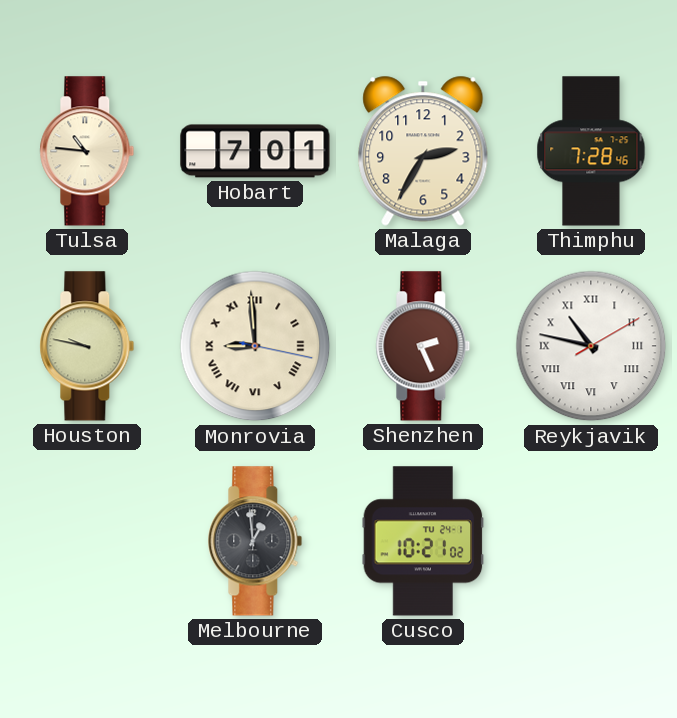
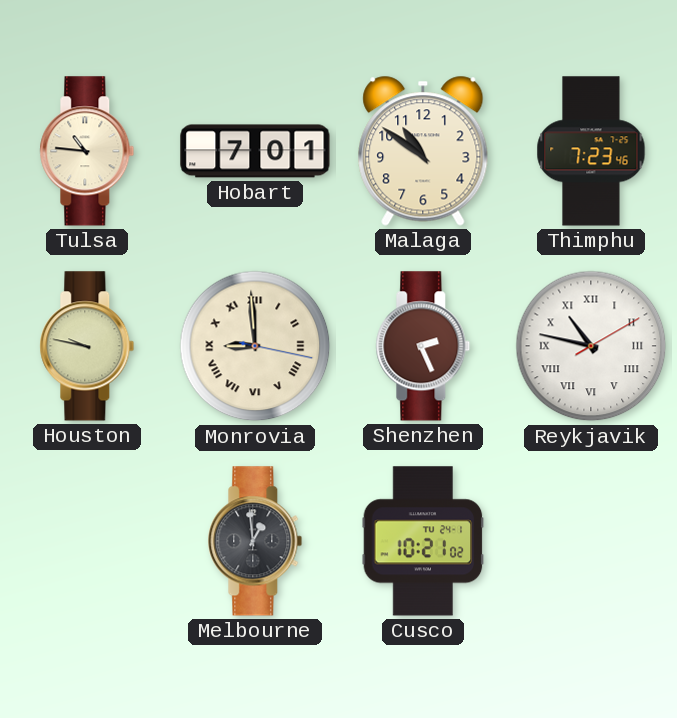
Malaga: 2:35 -> 10:51 (423, 151)
Thimphu: 7:28 -> 7:23 (591, 151)
